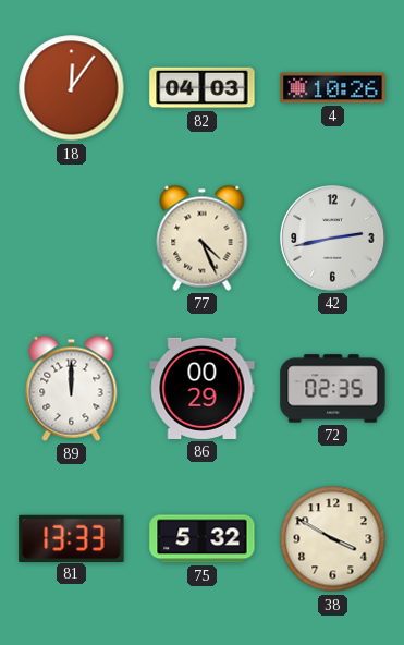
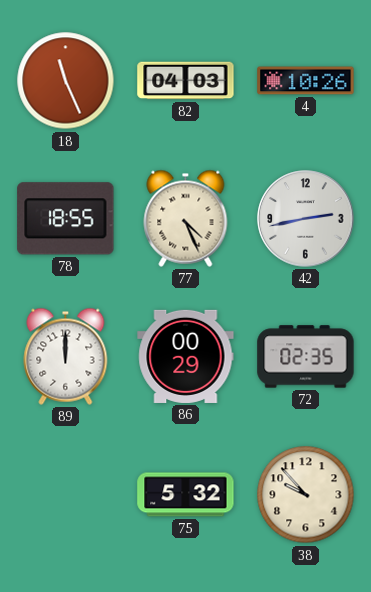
18: 12:06 -> 11:26 (66, 81)
78: none -> 18:55 (66, 219)
81: 13:33 -> none (72, 538)
38: 3:50 -> 9:53 (306, 495)
